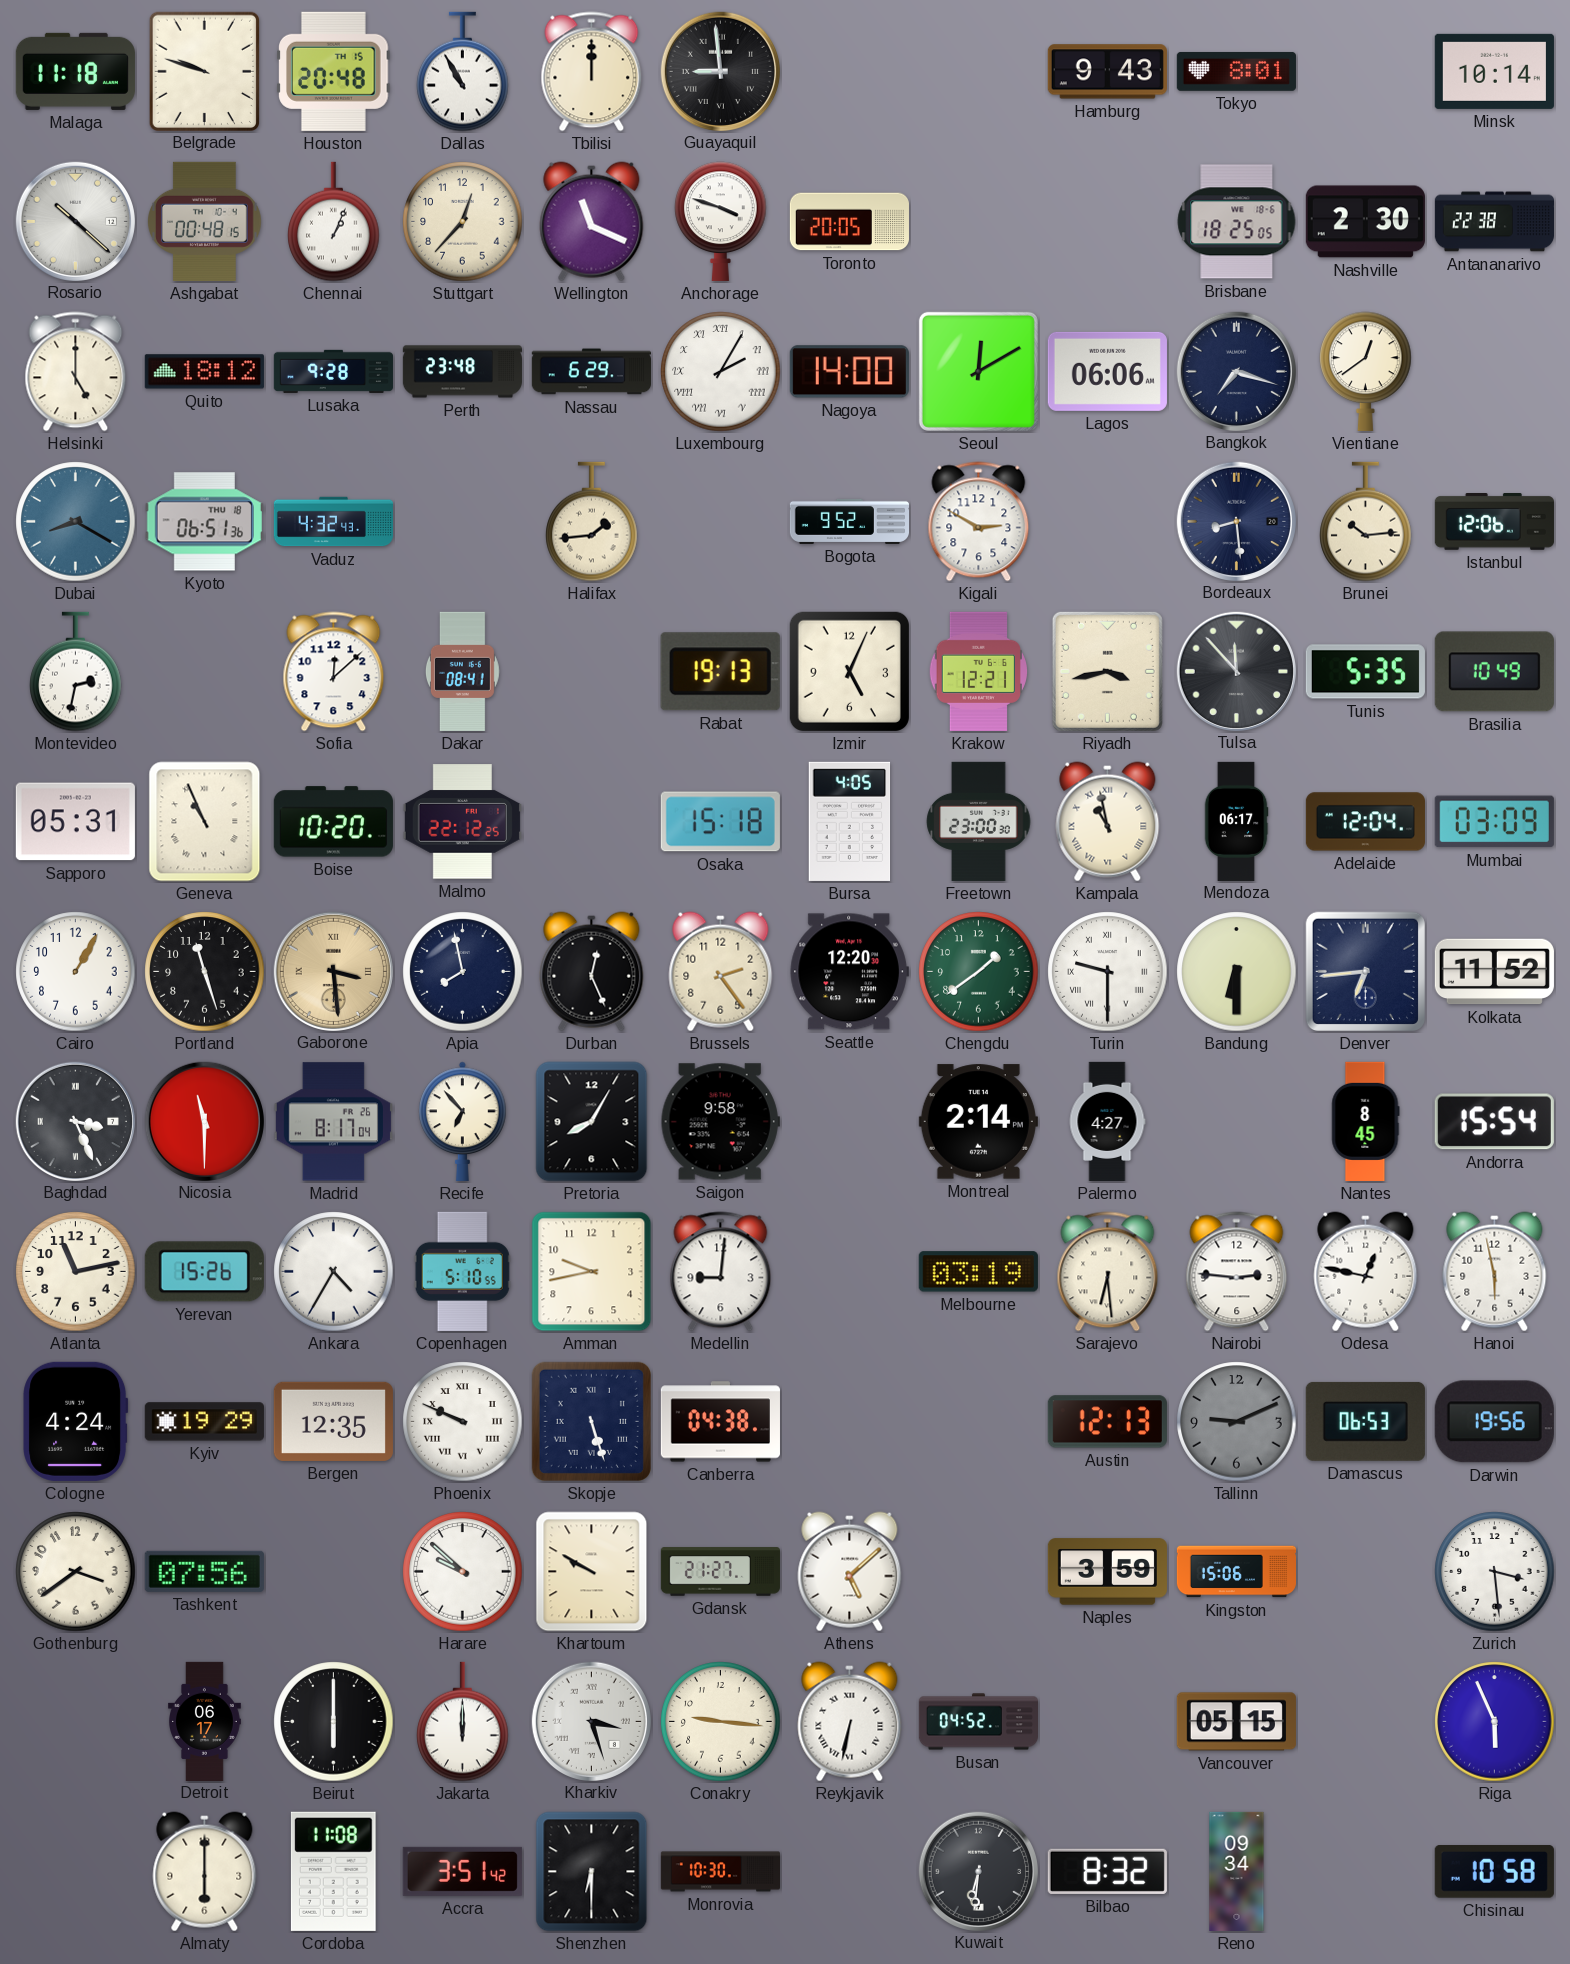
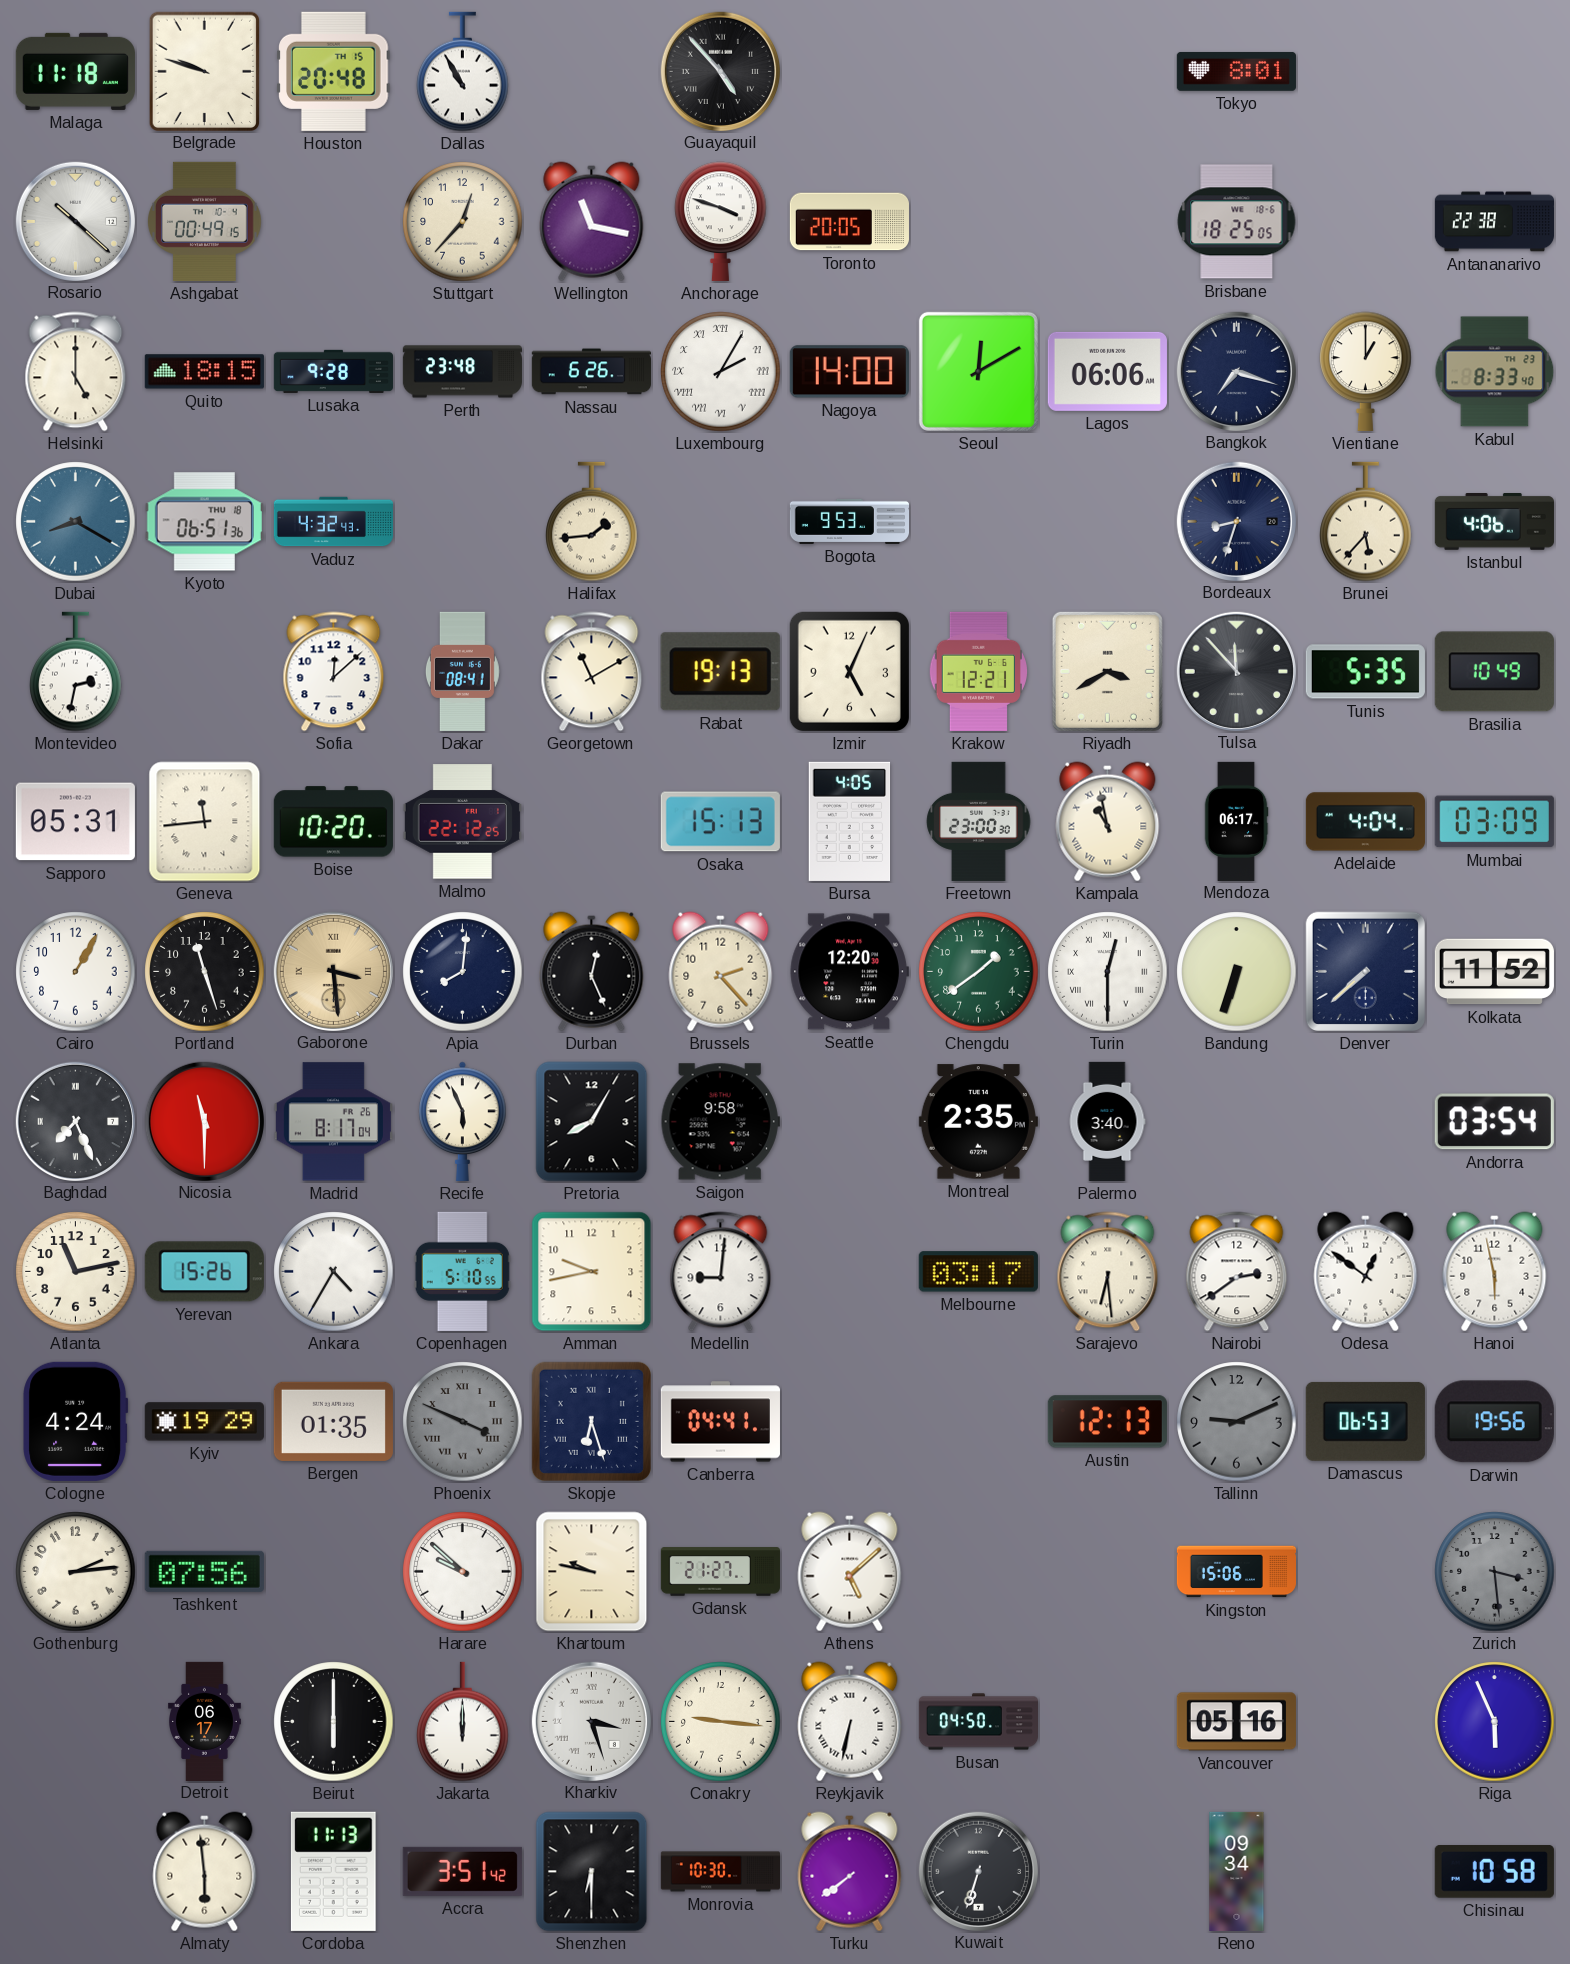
Tbilisi: 12:00 -> none (592, 72)
Guayaquil: 8:59 -> 4:53 (720, 71)
Hamburg: 9:43 -> none (1107, 72)
Minsk: 10:14 -> none (1494, 71)
Ashgabat: 00:48 -> 00:49 (205, 221)
Chennai: 1:04 -> none (334, 222)
Wellington: 11:19 -> 11:17 (592, 222)
Nashville: 2:30 -> none (1365, 222)
Quito: 18:12 -> 18:15 (204, 372)
Nassau: 6:29 -> 6:26 (591, 372)
Vientiane: 12:39 -> 1:00 (1366, 371)
Kabul: none -> 8:33 (1495, 372)
Bogota: 9:52 -> 9:53 (849, 521)
Kigali: 2:50 -> none (979, 522)
Bordeaux: 8:29 -> 8:33 (1236, 521)
Brunei: 10:14 -> 5:37 (1366, 522)
Istanbul: 12:06 -> 4:06 (1494, 522)
Georgetown: none -> 11:10 (592, 672)
Riyadh: 3:43 -> 3:40 (1107, 671)
Geneva: 10:56 -> 11:44 (205, 822)
Osaka: 15:18 -> 15:13 (720, 822)
Adelaide: 12:04 -> 4:04 (1365, 822)
Apia: 7:58 -> 8:01 (463, 972)
Brussels: 2:24 -> 2:23 (721, 972)
Turin: 9:30 -> 12:30 (1108, 972)
Bandung: 6:30 -> 6:33 (1237, 972)
Denver: 6:44 -> 7:38 (1365, 971)
Baghdad: 3:26 -> 7:26 (75, 1121)
Recife: 6:53 -> 5:56 (463, 1121)
Montreal: 2:14 -> 2:35 (978, 1122)
Palermo: 4:27 -> 3:40 (1107, 1121)
Nantes: 8:45 -> none (1366, 1121)
Andorra: 15:54 -> 03:54 (1494, 1122)
Melbourne: 03:19 -> 03:17 (978, 1272)
Nairobi: 2:46 -> 2:39 (1237, 1272)
Odesa: 12:47 -> 12:51 (1366, 1272)
Bergen: 12:35 -> 01:35 (333, 1421)
Phoenix: 9:49 -> 3:49 (463, 1422)
Phoenix dial: white -> grey (463, 1422)
Skopje: 5:27 -> 6:27 (591, 1421)
Canberra: 04:38 -> 04:41 (720, 1422)
Gothenburg: 3:39 -> 2:14 (76, 1572)
Khartoum: 9:50 -> 9:47 (592, 1572)
Naples: 3:59 -> none (1107, 1572)
Zurich dial: white -> grey (1495, 1572)
Busan: 04:52 -> 04:50 (978, 1722)
Vancouver: 05:15 -> 05:16 (1236, 1722)
Almaty: 6:00 -> 5:59 (205, 1872)
Cordoba: 11:08 -> 11:13 (333, 1871)
Turku: none -> 7:39 (850, 1872)
Kuwait: 6:31 -> 6:33 (978, 1871)
Bilbao: 8:32 -> none (1107, 1871)
